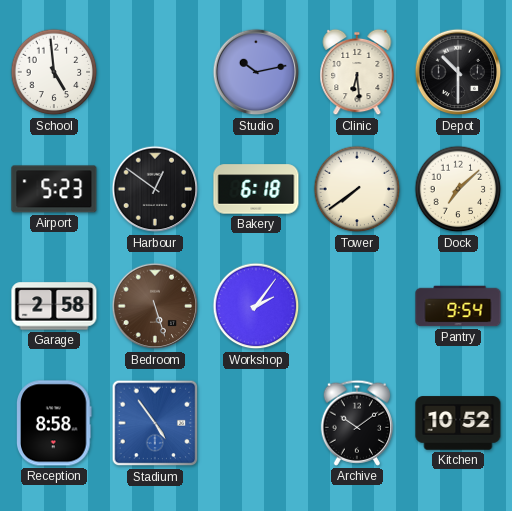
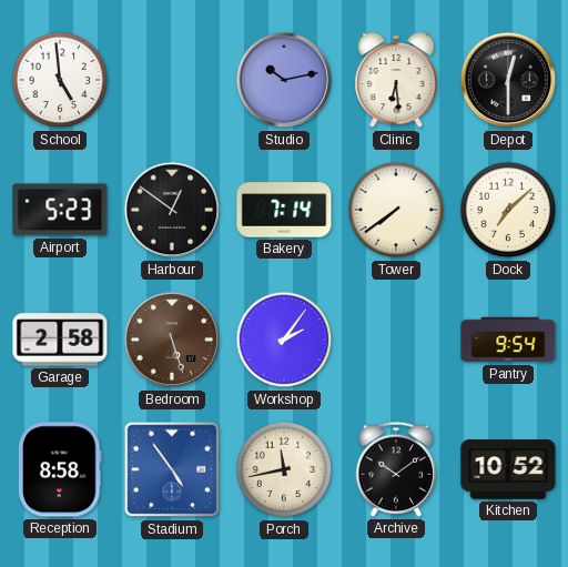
Depot: 10:30 -> 12:30 (508, 80)
Bakery: 6:18 -> 7:14 (284, 210)
Porch: none -> 11:43 (284, 469)
